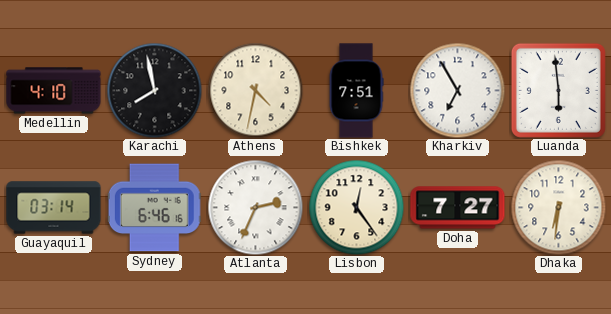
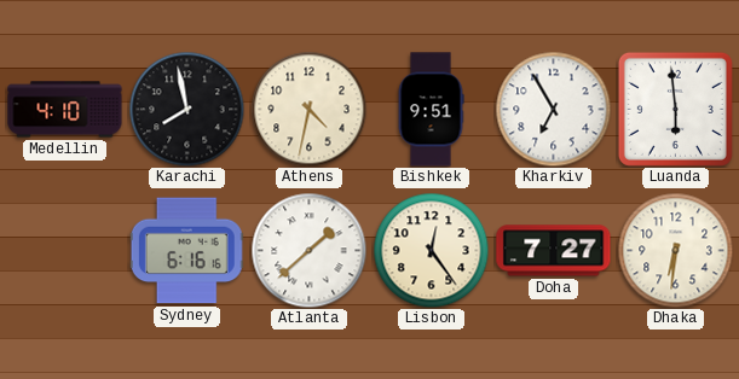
Bishkek: 7:51 -> 9:51 (431, 110)
Guayaquil: 03:14 -> none (54, 208)
Sydney: 6:46 -> 6:16 (186, 251)
Atlanta: 2:34 -> 1:38 (308, 250)
